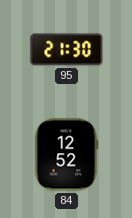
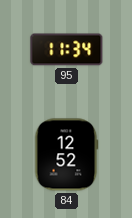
95: 21:30 -> 11:34 (67, 50)
